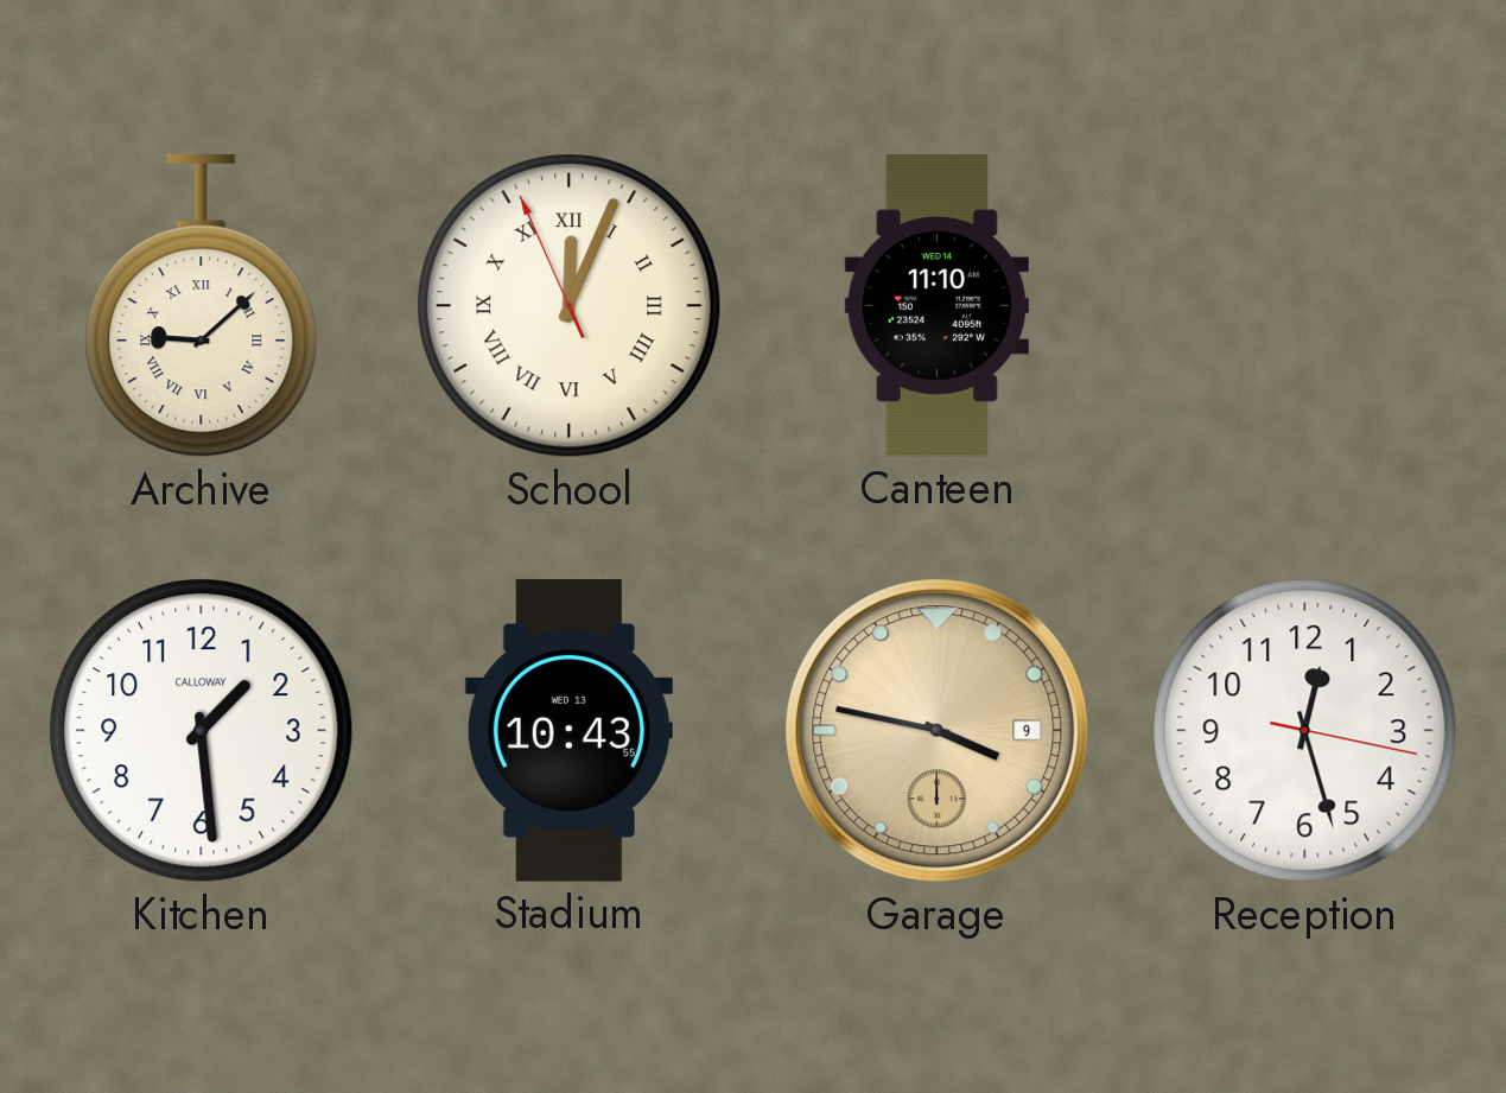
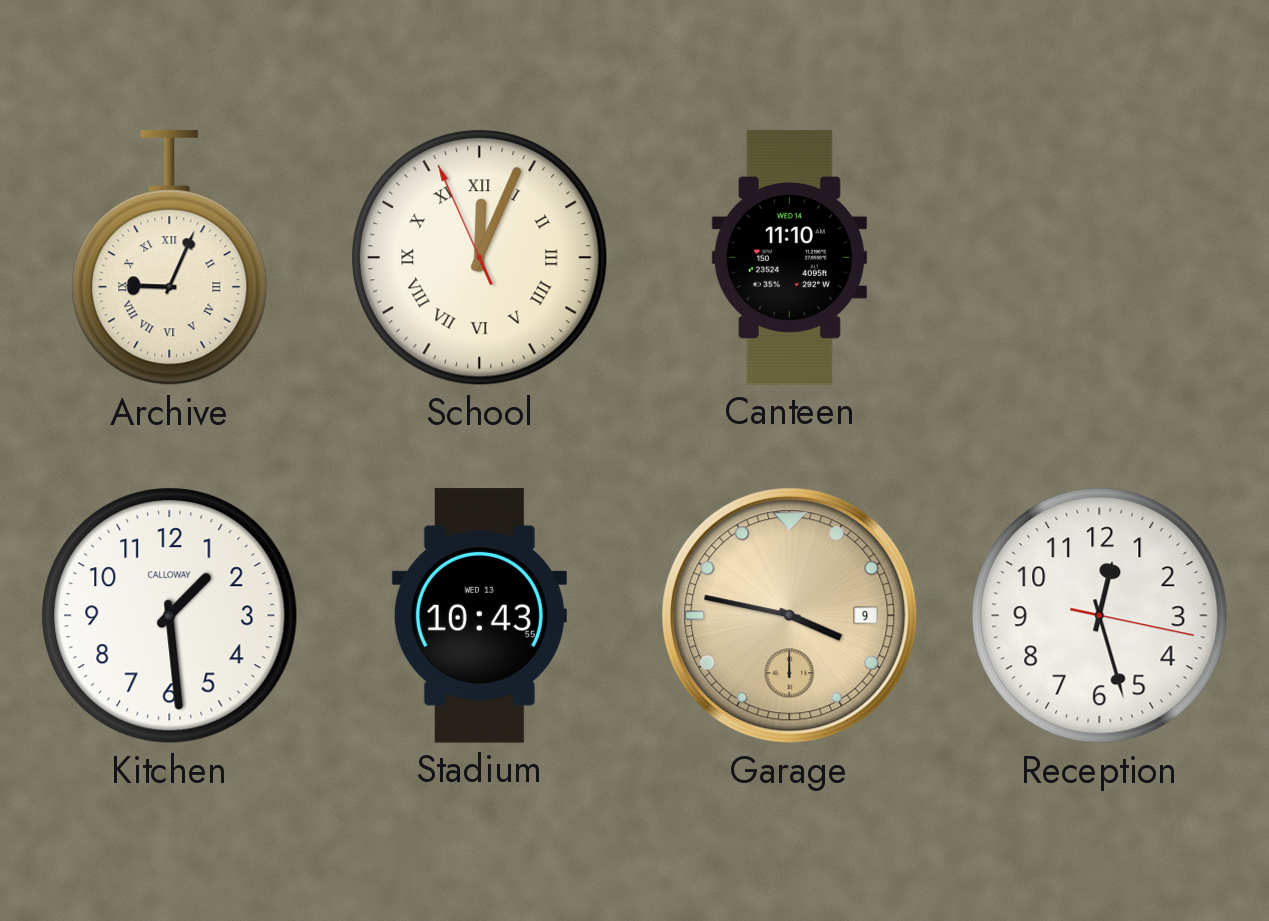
Archive: 9:08 -> 9:04 (170, 258)
